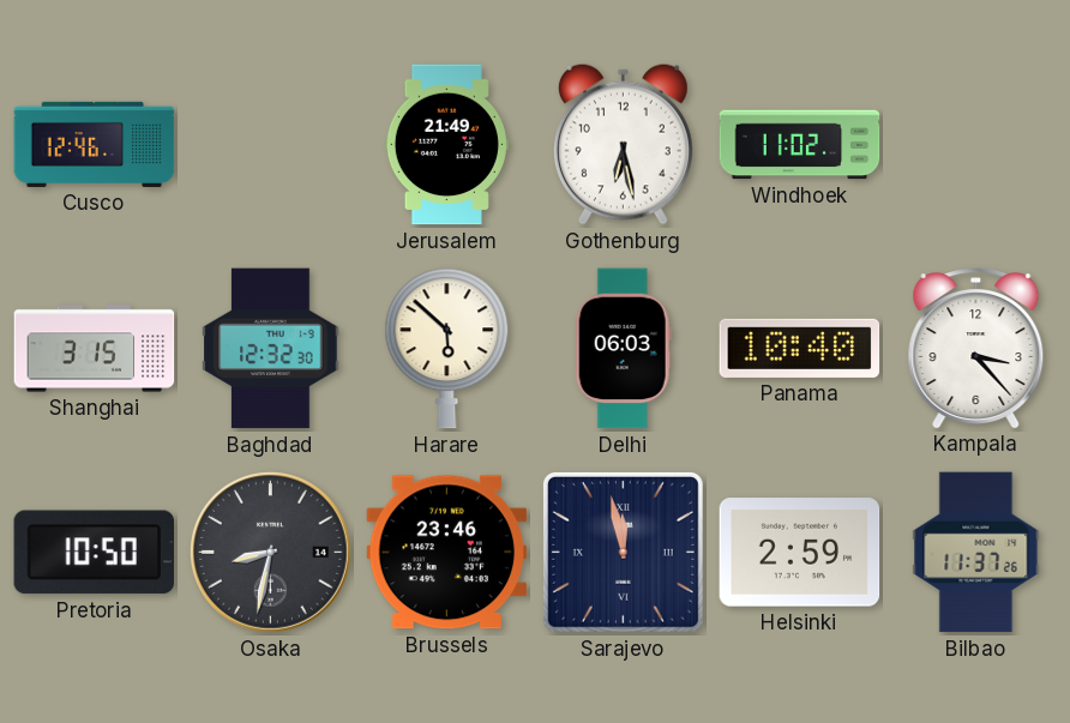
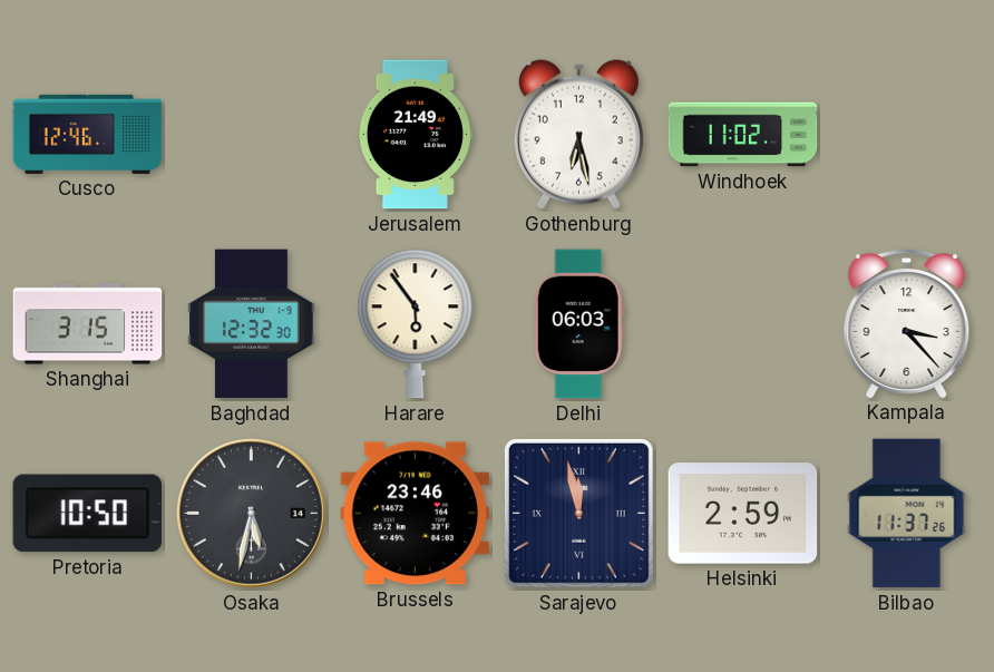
Harare: 5:52 -> 5:54 (416, 324)
Panama: 10:40 -> none (800, 348)
Osaka: 8:32 -> 5:32 (251, 513)
